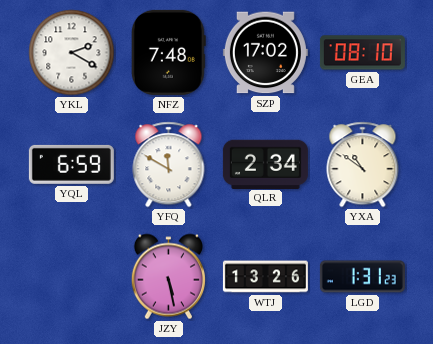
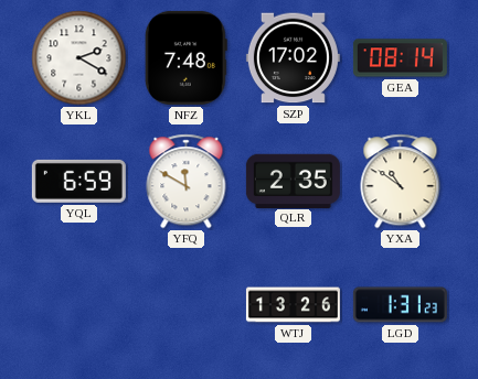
GEA: 08:10 -> 08:14 (400, 58)
QLR: 2:34 -> 2:35 (293, 181)
JZY: 5:28 -> none (168, 277)
